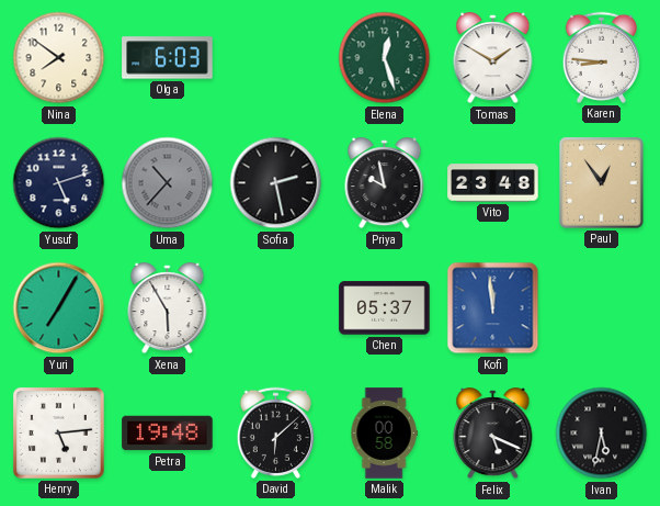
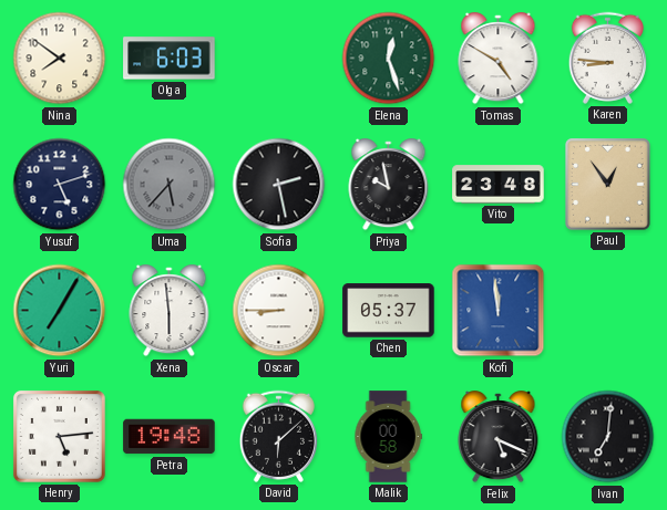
Tomas: 1:50 -> 4:50 (499, 59)
Uma: 10:37 -> 5:37 (170, 185)
Xena: 5:55 -> 5:59 (170, 311)
Oscar: none -> 8:45 (279, 311)
Ivan: 5:32 -> 7:01 (608, 437)
